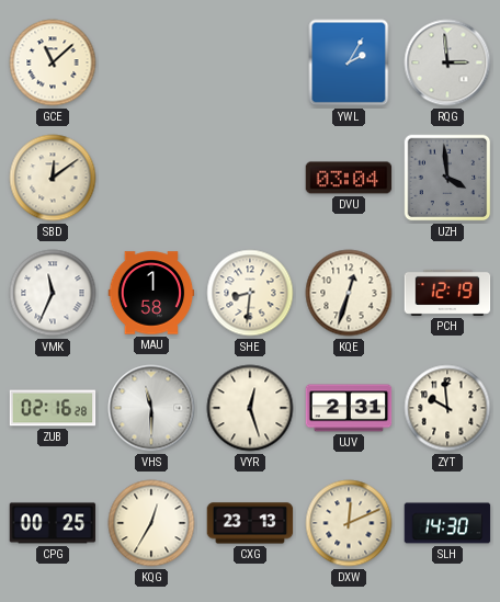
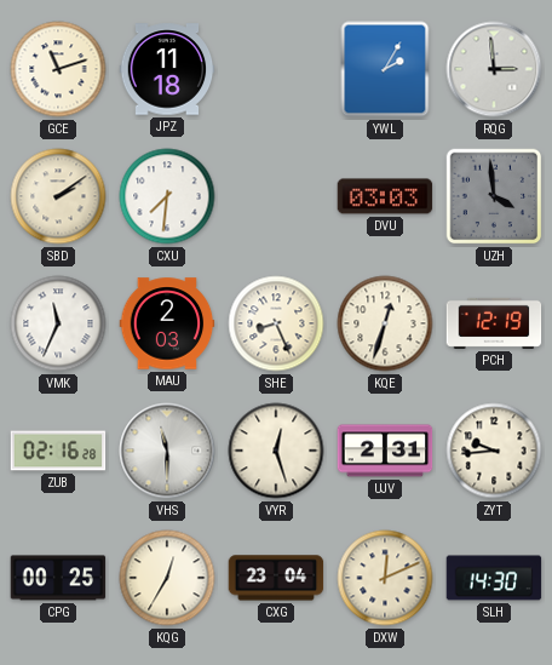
GCE: 11:08 -> 11:12 (58, 69)
JPZ: none -> 11:18 (167, 69)
SBD: 12:09 -> 2:09 (58, 196)
CXU: none -> 7:31 (167, 196)
DVU: 03:04 -> 03:03 (385, 196)
MAU: 1:58 -> 2:03 (167, 323)
SHE: 8:31 -> 8:26 (276, 323)
ZYT: 9:59 -> 9:44 (494, 451)
CXG: 23:13 -> 23:04 (276, 578)
